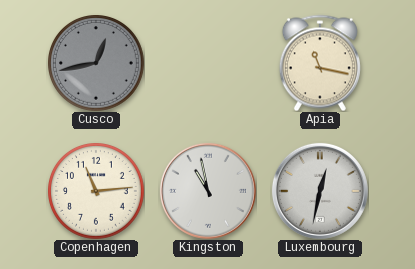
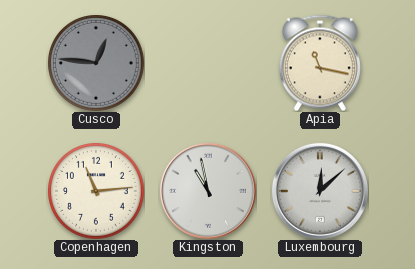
Cusco: 12:43 -> 12:46 (96, 63)
Luxembourg: 12:32 -> 12:08 (320, 191)
